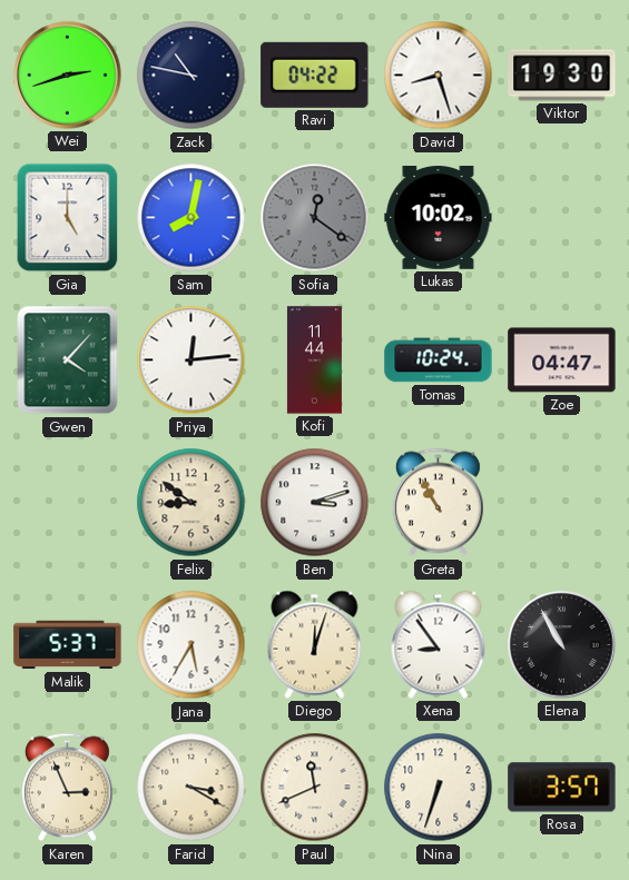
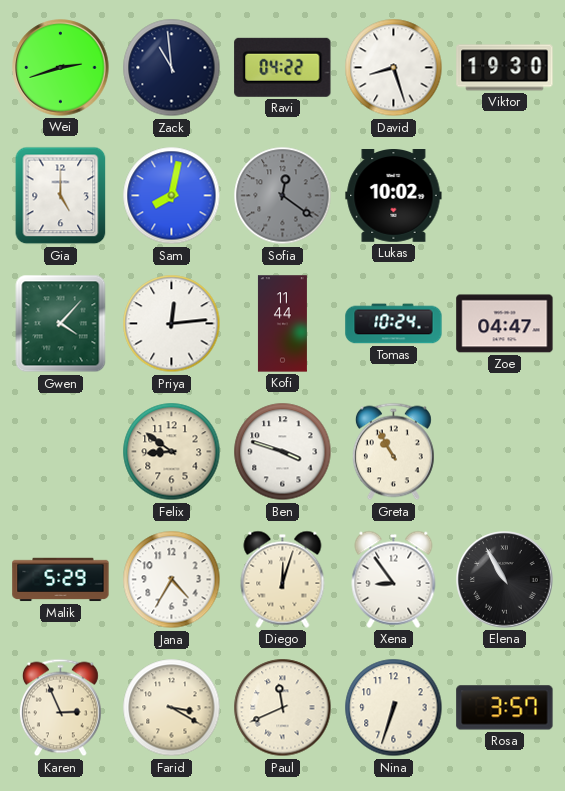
Zack: 10:47 -> 10:59 (172, 68)
Ben: 3:12 -> 3:48 (283, 452)
Malik: 5:37 -> 5:29 (61, 580)
Jana: 5:35 -> 4:35 (172, 580)
